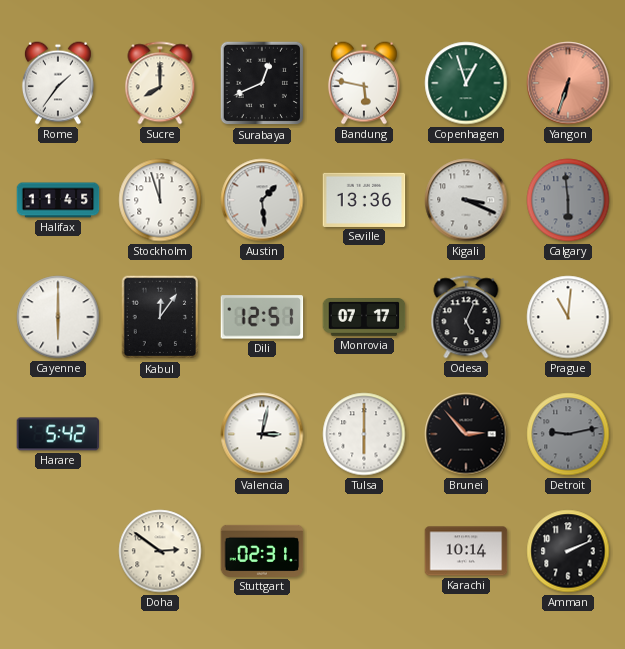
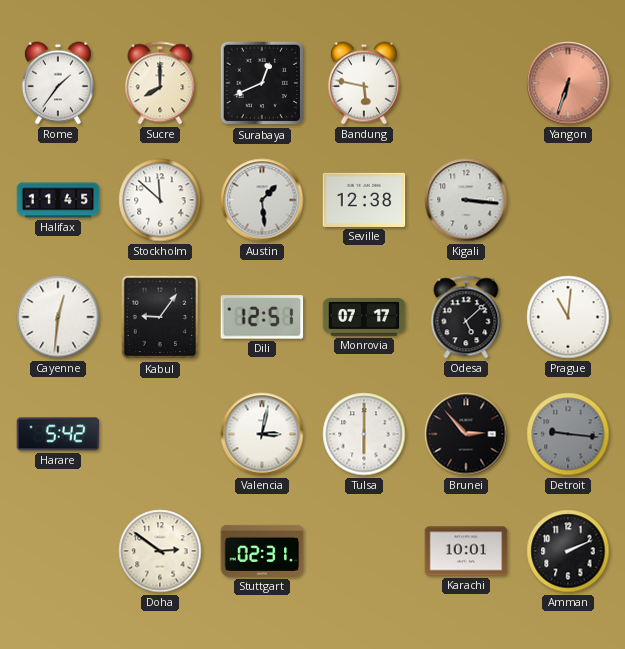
Copenhagen: 12:57 -> none (466, 83)
Stockholm: 11:57 -> 11:52 (160, 200)
Seville: 13:36 -> 12:38 (364, 200)
Kigali: 3:19 -> 3:16 (466, 200)
Calgary: 5:59 -> none (568, 200)
Cayenne: 6:00 -> 12:31 (58, 317)
Kabul: 12:06 -> 9:06 (160, 317)
Odesa: 5:04 -> 5:08 (466, 317)
Detroit: 9:13 -> 9:16 (568, 434)
Karachi: 10:14 -> 10:01 (466, 551)
